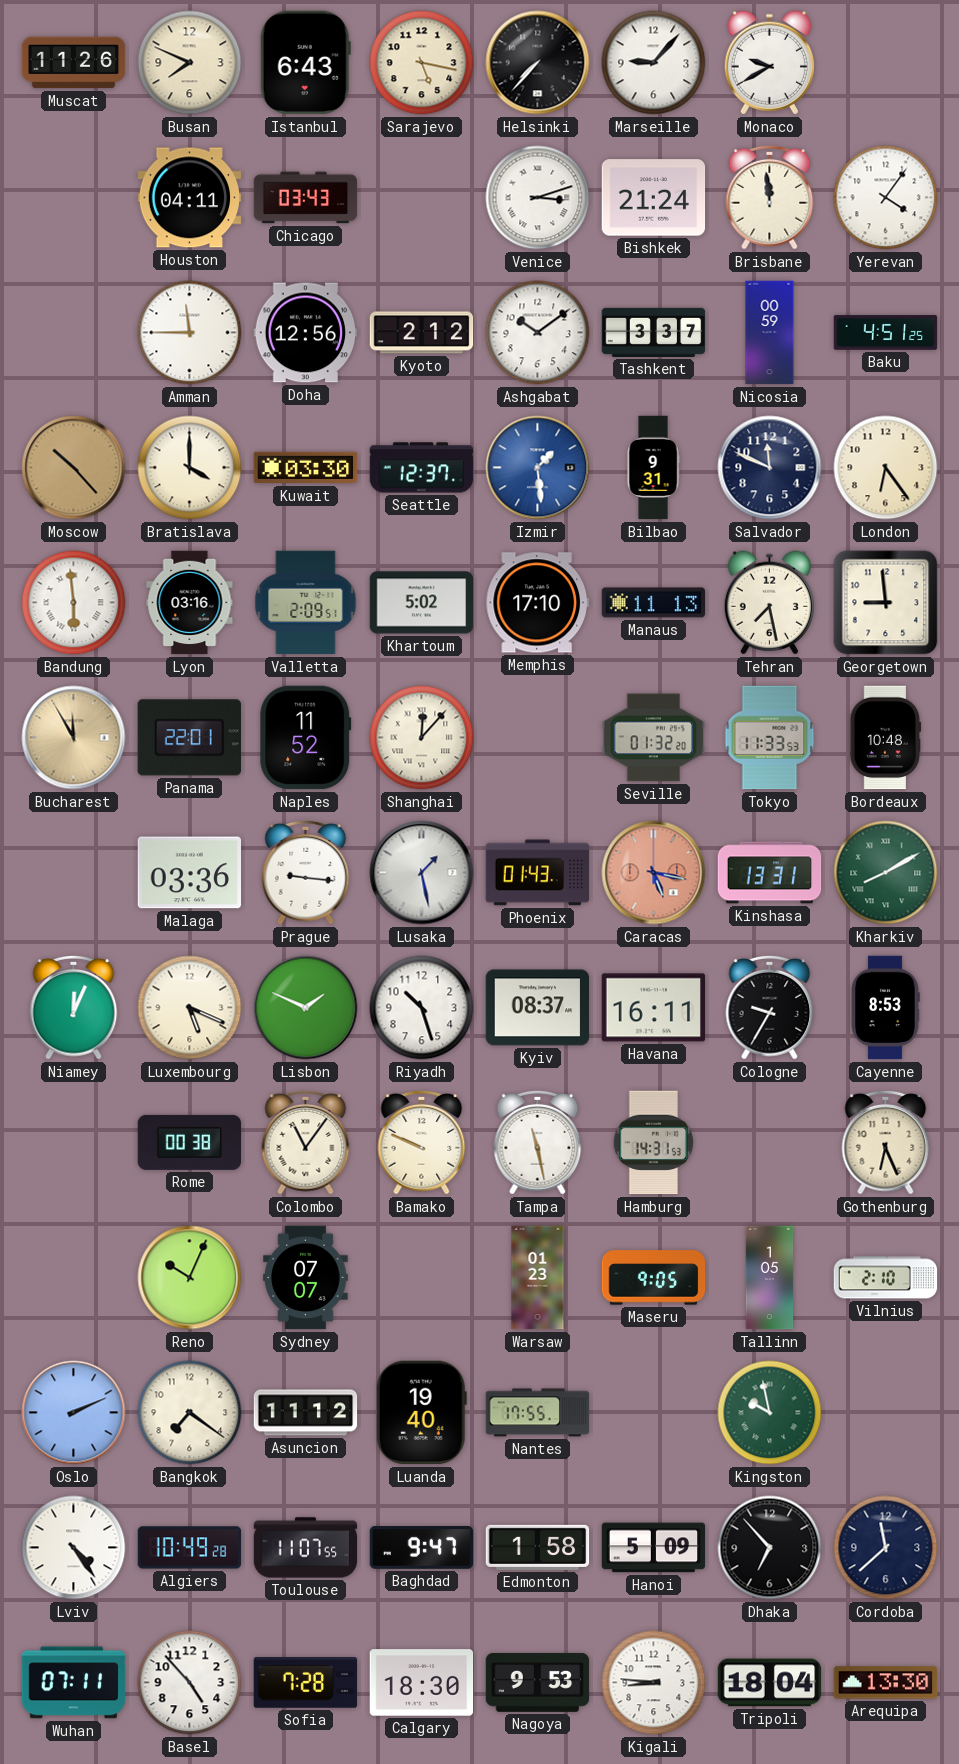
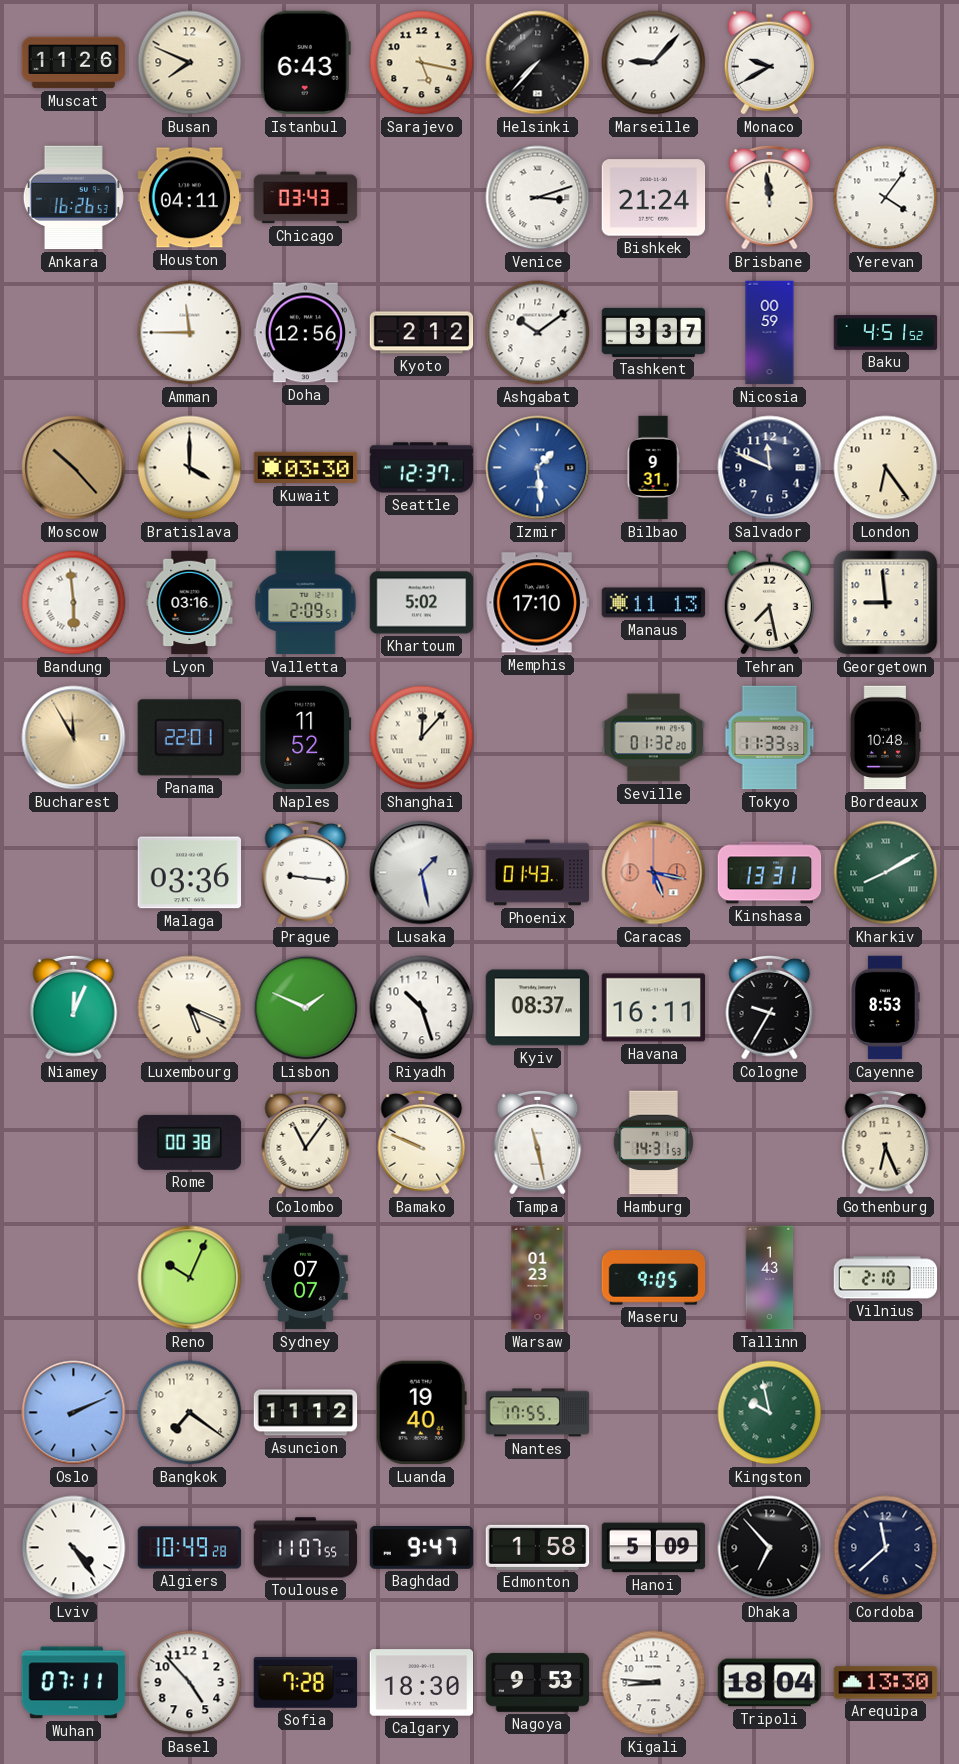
Ankara: none -> 16:26 (73, 198)
Baku: 4:51:25 -> 4:51:52 (886, 333)
Tallinn: 1:05 -> 1:43 (770, 1278)
